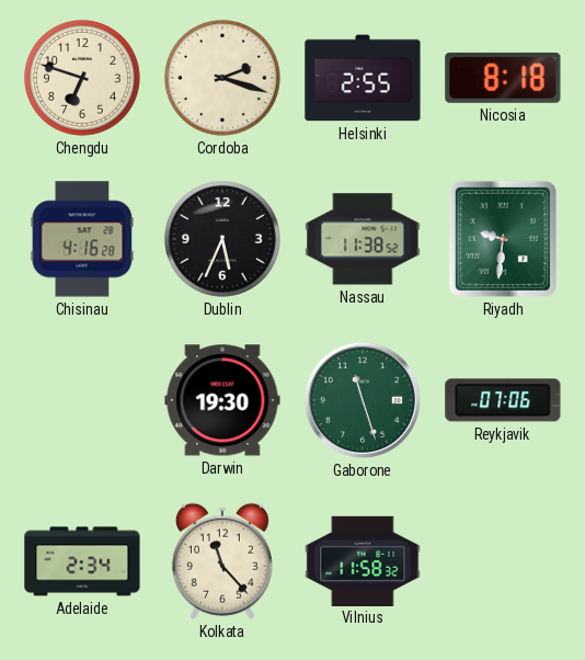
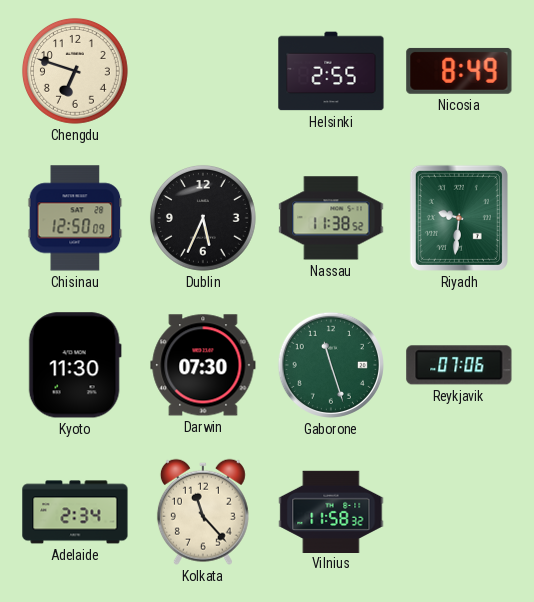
Cordoba: 2:18 -> none (222, 78)
Nicosia: 8:18 -> 8:49 (459, 71)
Chisinau: 4:16 -> 12:50 (75, 218)
Kyoto: none -> 11:30 (75, 365)
Darwin: 19:30 -> 07:30 (203, 365)
